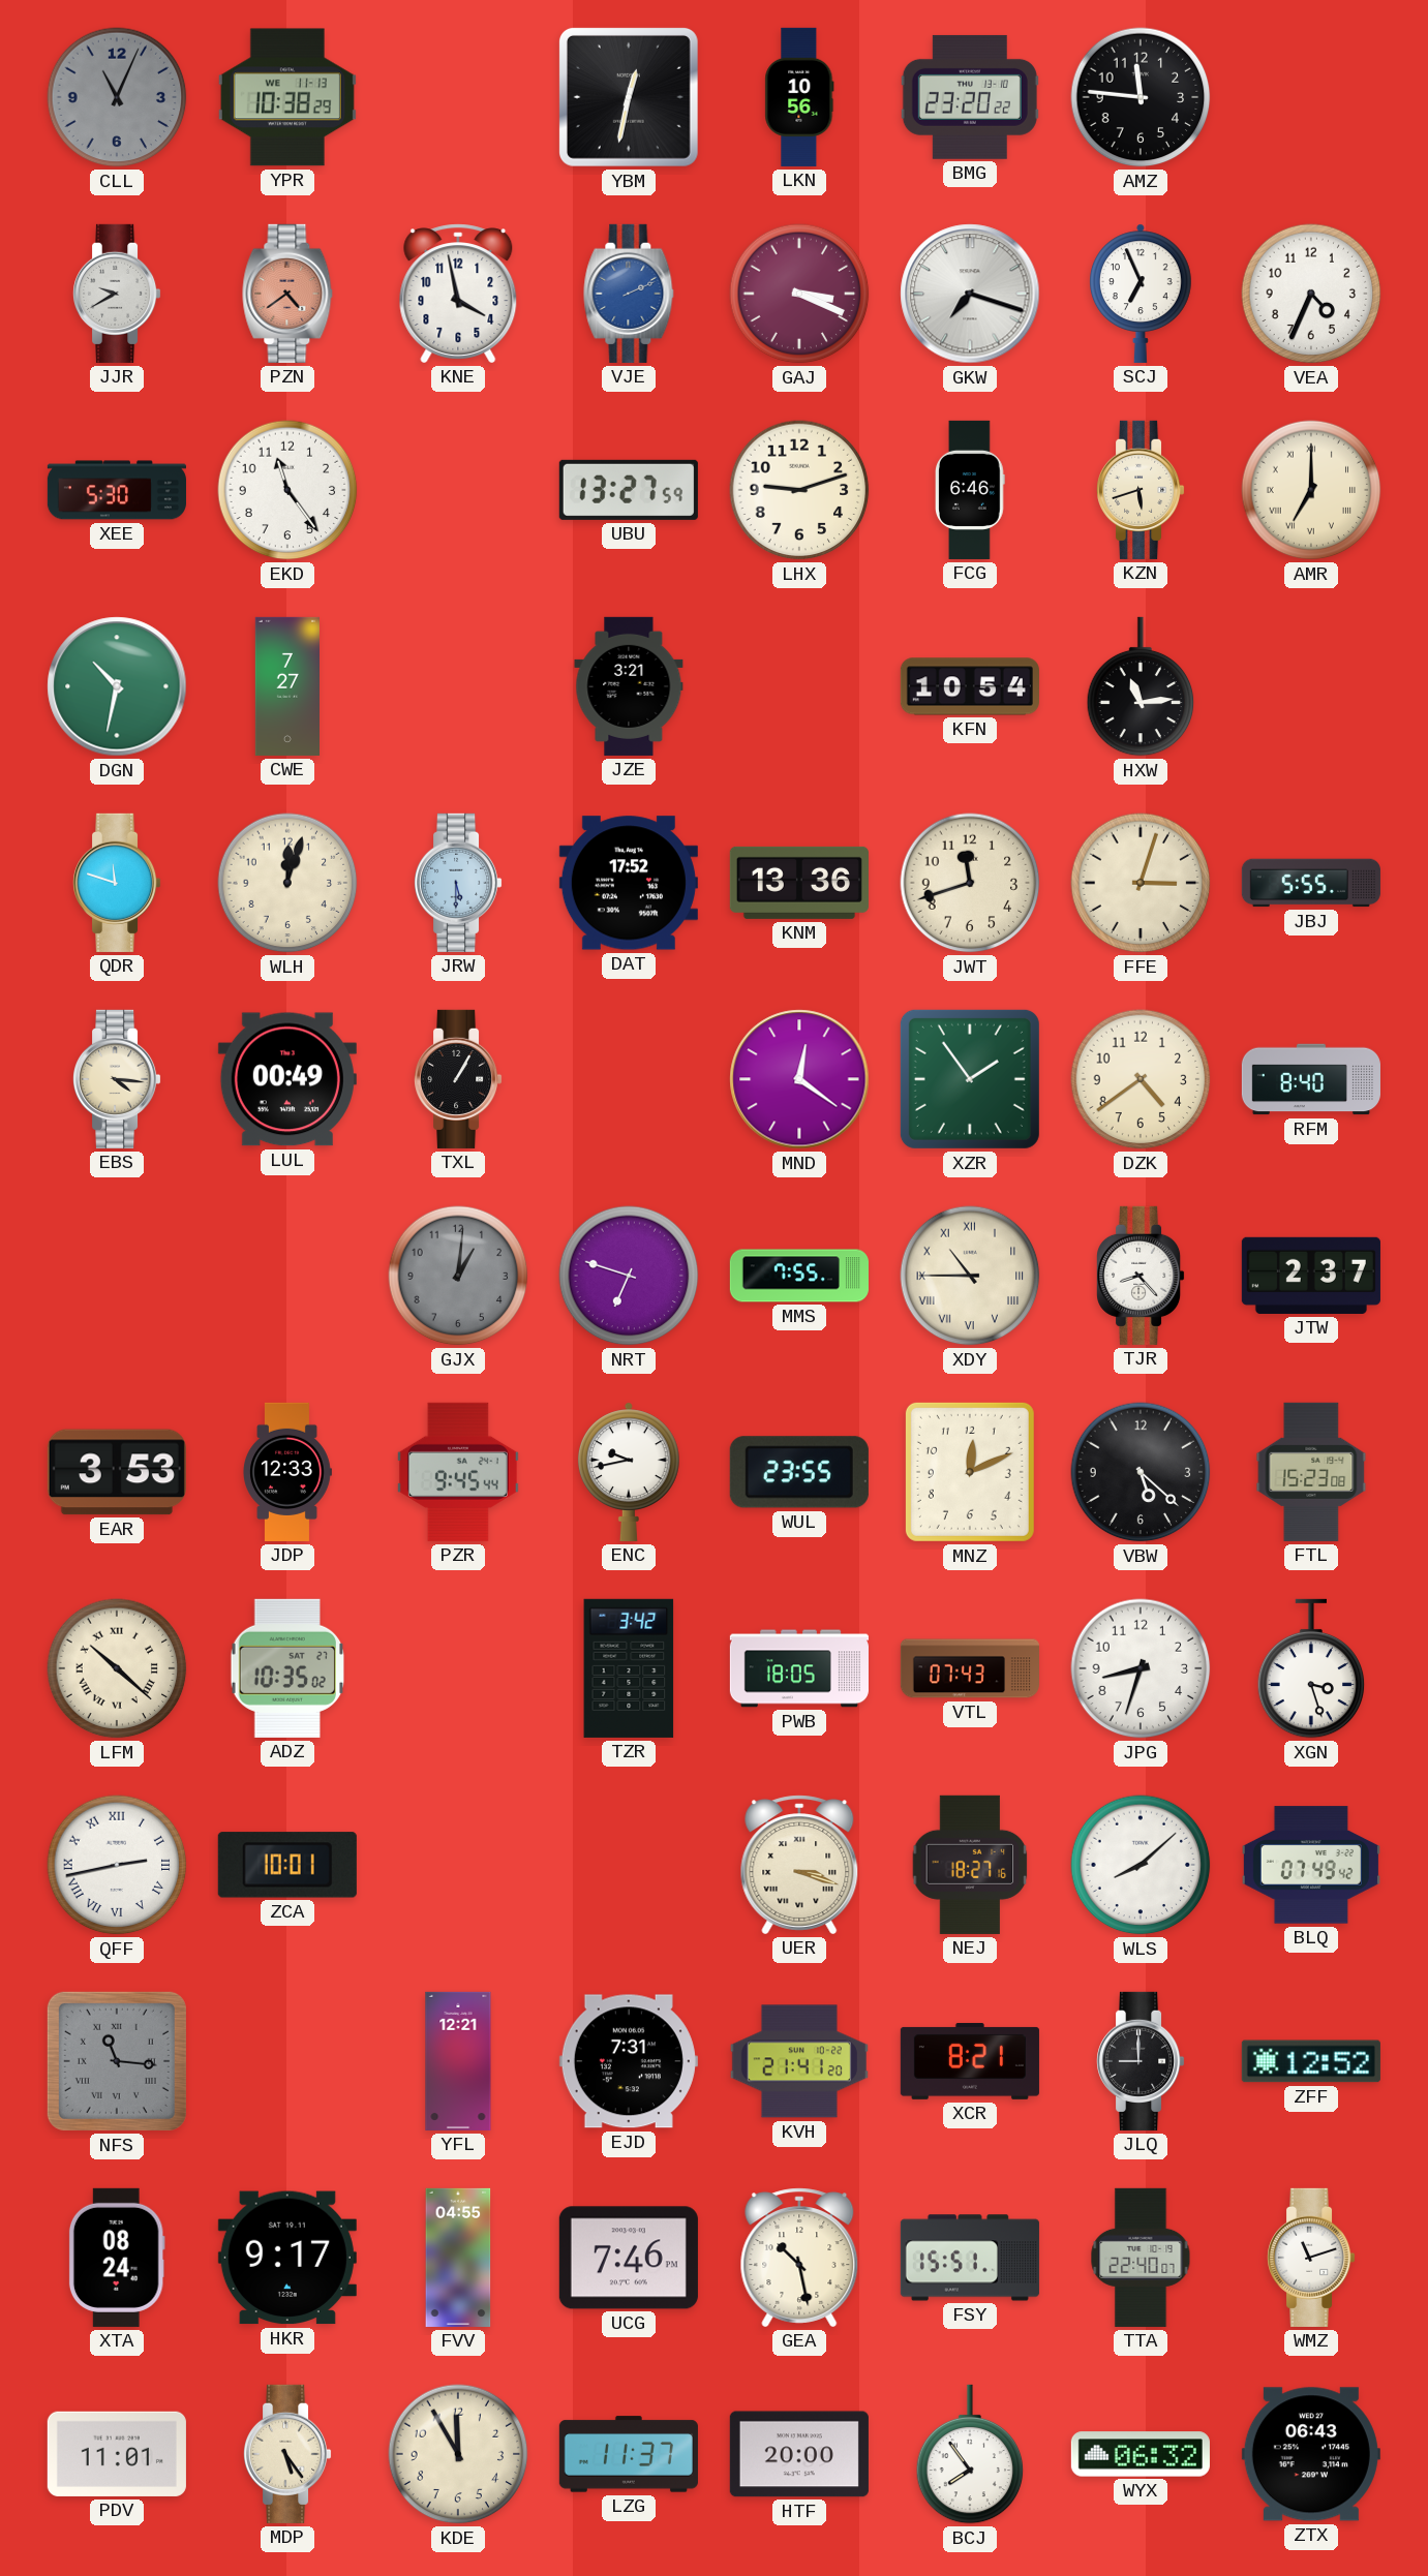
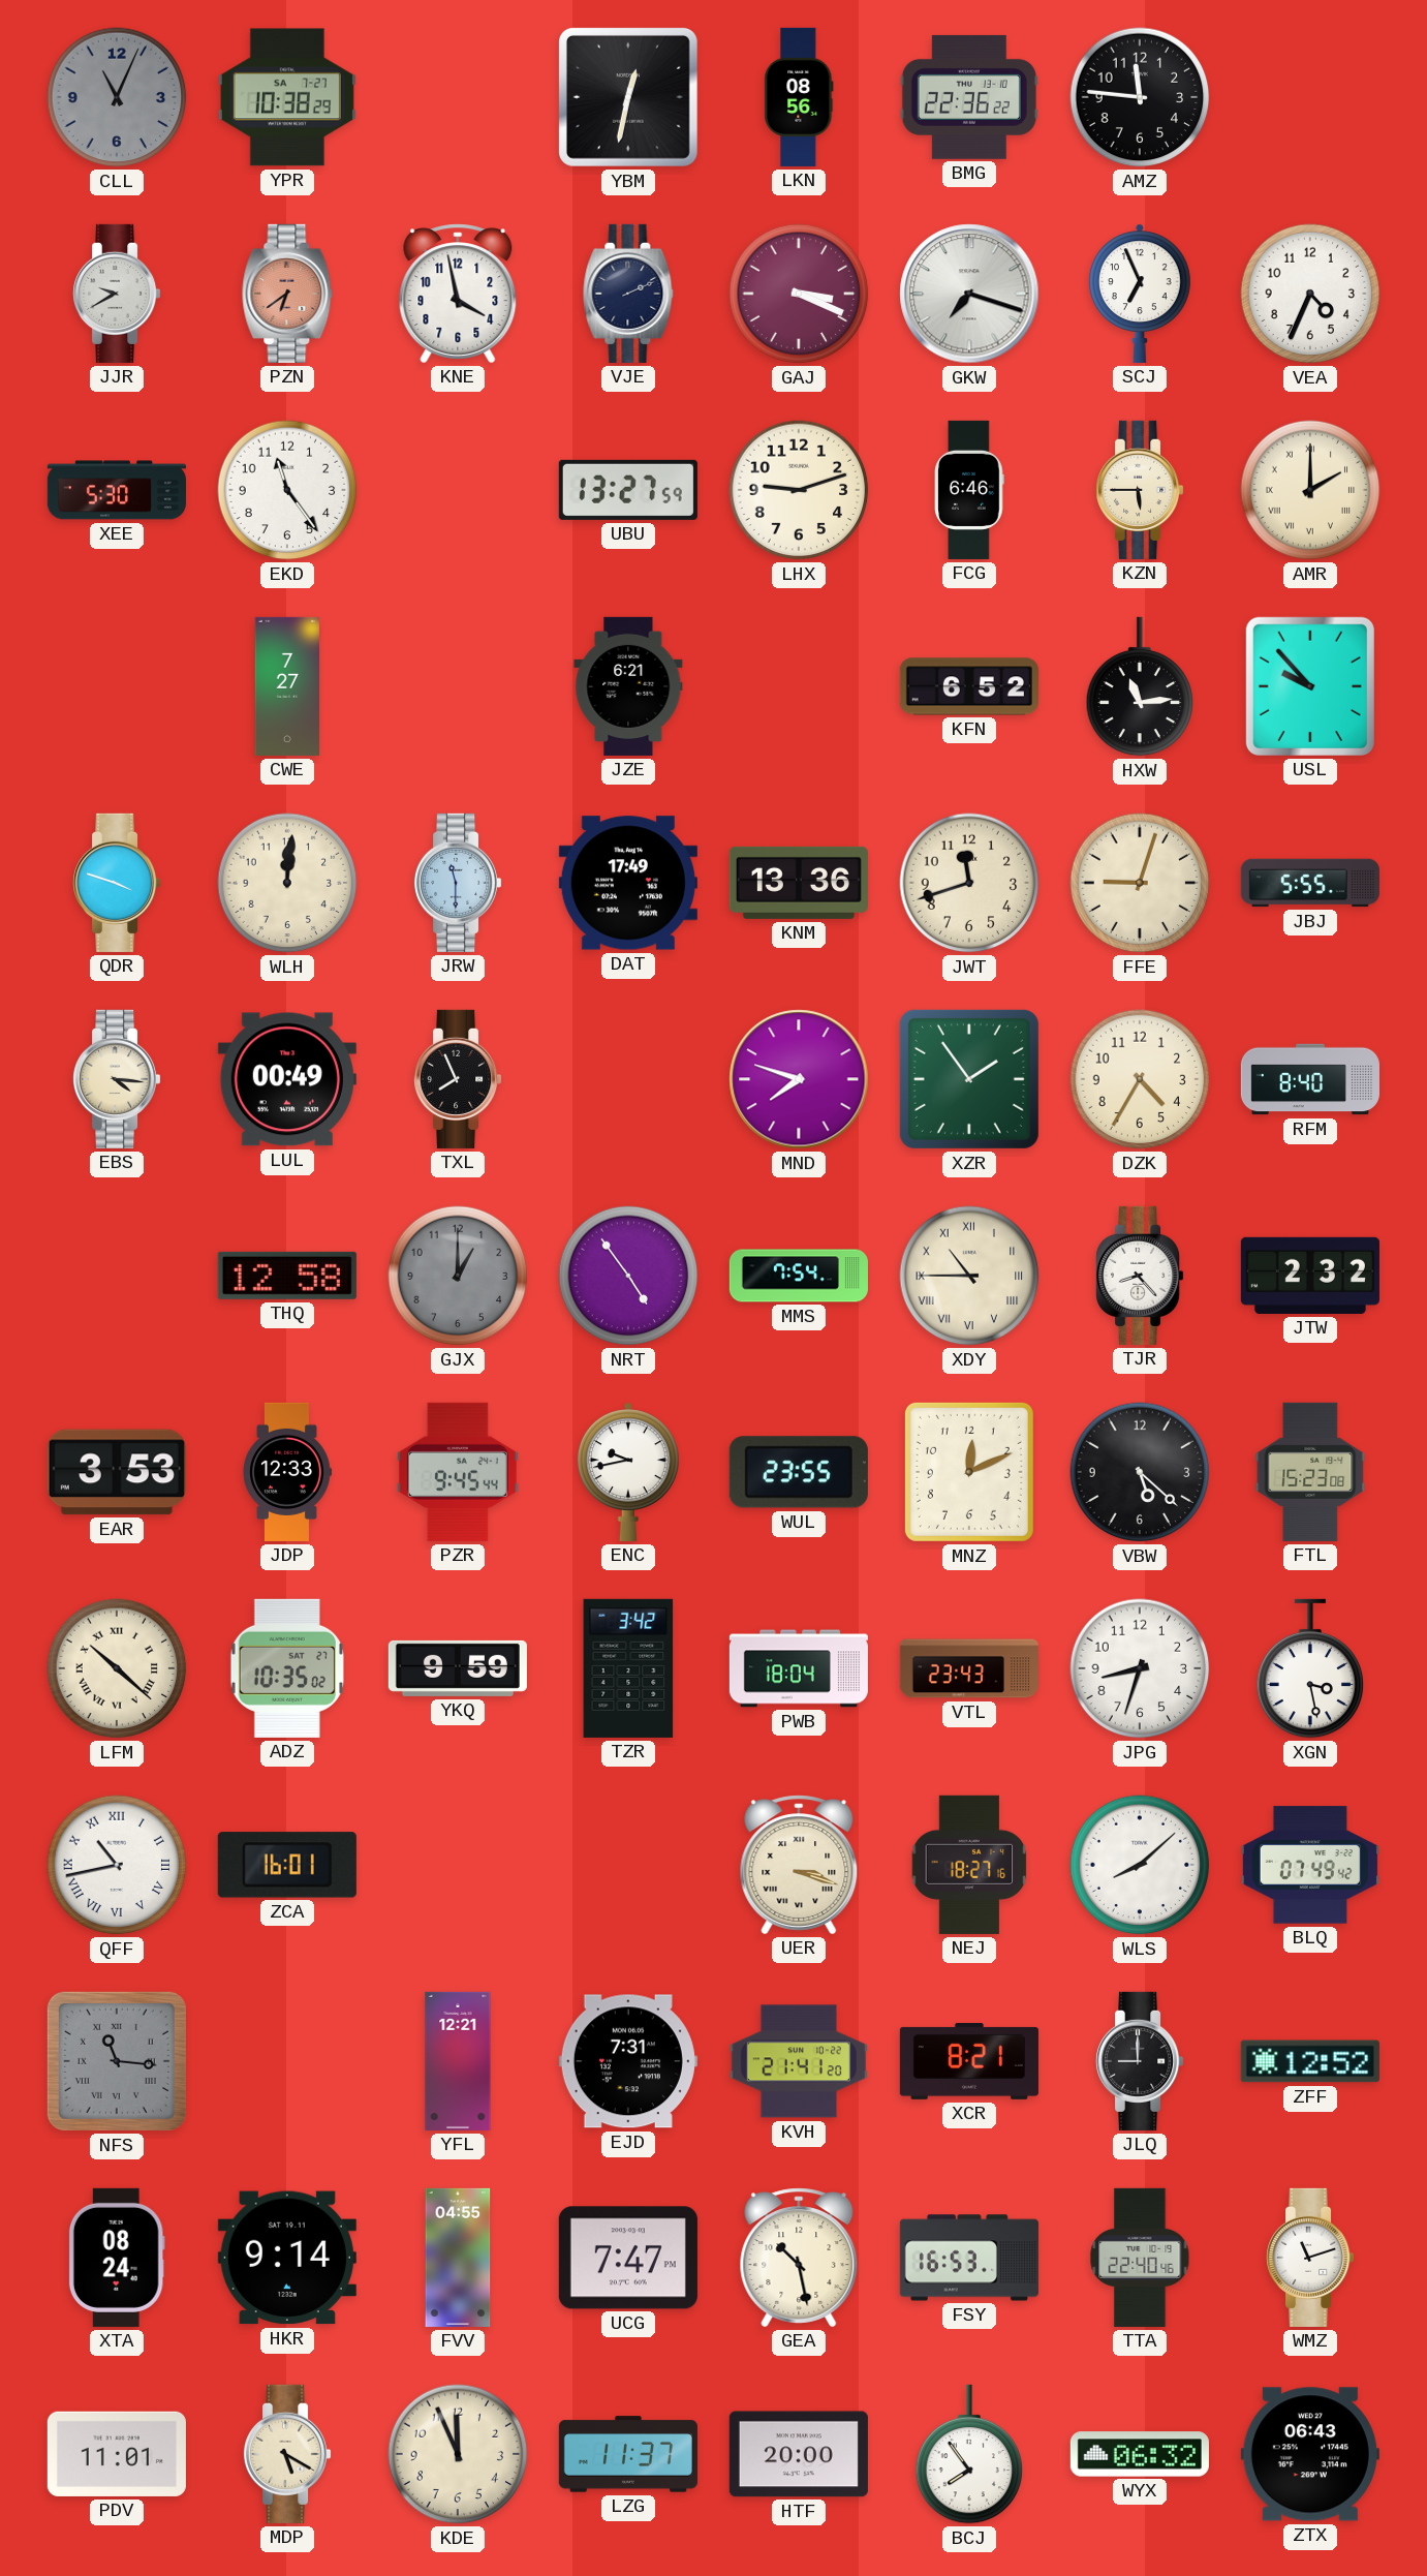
YPR date: WE 11-13 -> SA 7-27 (287, 97)
LKN: 10:56 -> 08:56 (799, 97)
BMG: 23:20 -> 22:36 (969, 97)
PZN: 4:39 -> 6:39 (287, 294)
VJE dial: blue -> navy (628, 294)
KZN: 5:42 -> 5:45 (1141, 490)
AMR: 7:00 -> 2:00 (1310, 490)
DGN: 10:32 -> none (117, 686)
JZE: 3:21 -> 6:21 (628, 686)
KFN: 10:54 -> 6:52 (969, 686)
USL: none -> 9:53 (1310, 686)
QDR: 11:48 -> 3:48 (118, 883)
WLH: 12:03 -> 12:01 (287, 883)
JRW: 5:30 -> 11:30 (459, 883)
DAT: 17:52 -> 17:49 (628, 883)
FFE: 3:03 -> 9:03 (1140, 883)
TXL: 1:05 -> 7:56 (459, 1079)
MND: 12:21 -> 7:48 (799, 1079)
DZK: 4:39 -> 4:35 (1140, 1079)
THQ: none -> 12:58 (287, 1276)
GJX: 1:01 -> 1:00 (458, 1276)
NRT: 6:48 -> 4:54 (628, 1276)
MMS: 7:55 -> 7:54 (799, 1276)
JTW: 2:37 -> 2:32 (1310, 1276)
YKQ: none -> 9:59 (458, 1668)
PWB: 18:05 -> 18:04 (799, 1668)
VTL: 07:43 -> 23:43 (969, 1668)
XGN: 3:27 -> 3:28 (1310, 1668)
QFF: 2:43 -> 10:43 (117, 1865)
ZCA: 10:01 -> 16:01 (287, 1865)
HKR: 9:17 -> 9:14 (287, 2258)
UCG: 7:46 -> 7:47 (628, 2258)
FSY: 15:51 -> 16:53 (969, 2258)
TTA: 22:40:07 -> 22:40:46 (1140, 2258)
MDP: 5:24 -> 5:20 (288, 2454)
KDE: 11:55 -> 11:56 (458, 2454)
